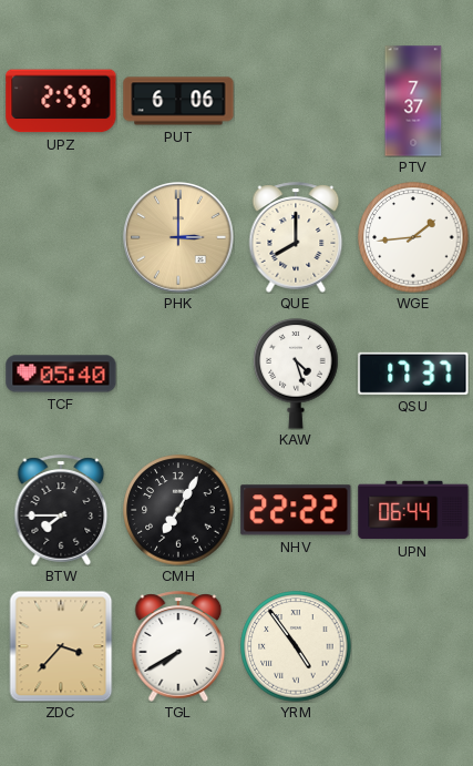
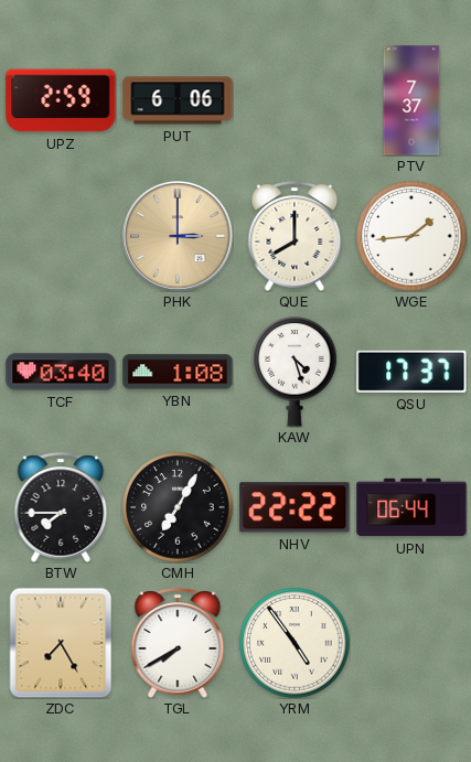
TCF: 05:40 -> 03:40 (61, 372)
YBN: none -> 1:08 (178, 372)
ZDC: 3:37 -> 7:25 (61, 643)
